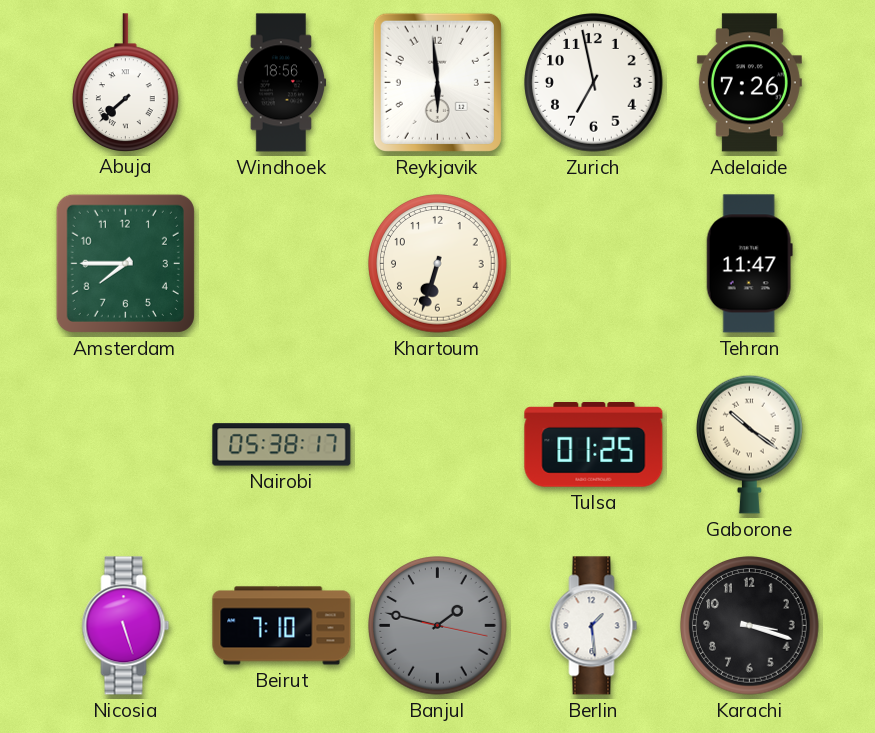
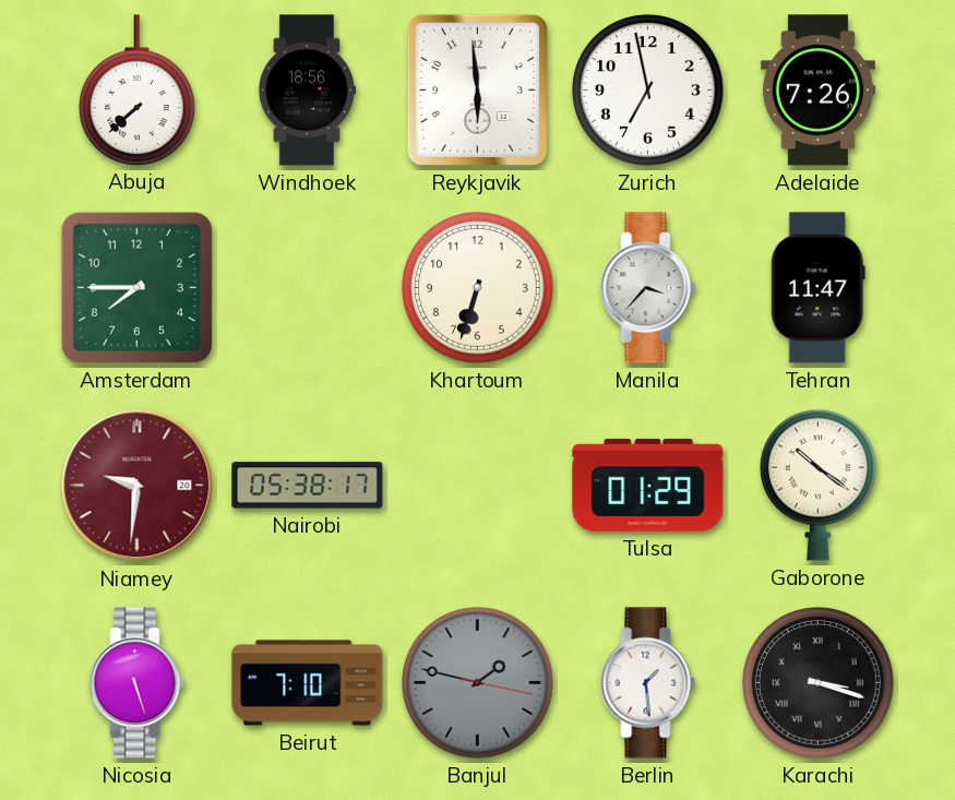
Manila: none -> 3:37 (648, 288)
Niamey: none -> 9:31 (138, 486)
Tulsa: 01:25 -> 01:29 (648, 486)
Karachi numerals: Arabic -> Roman (819, 683)
